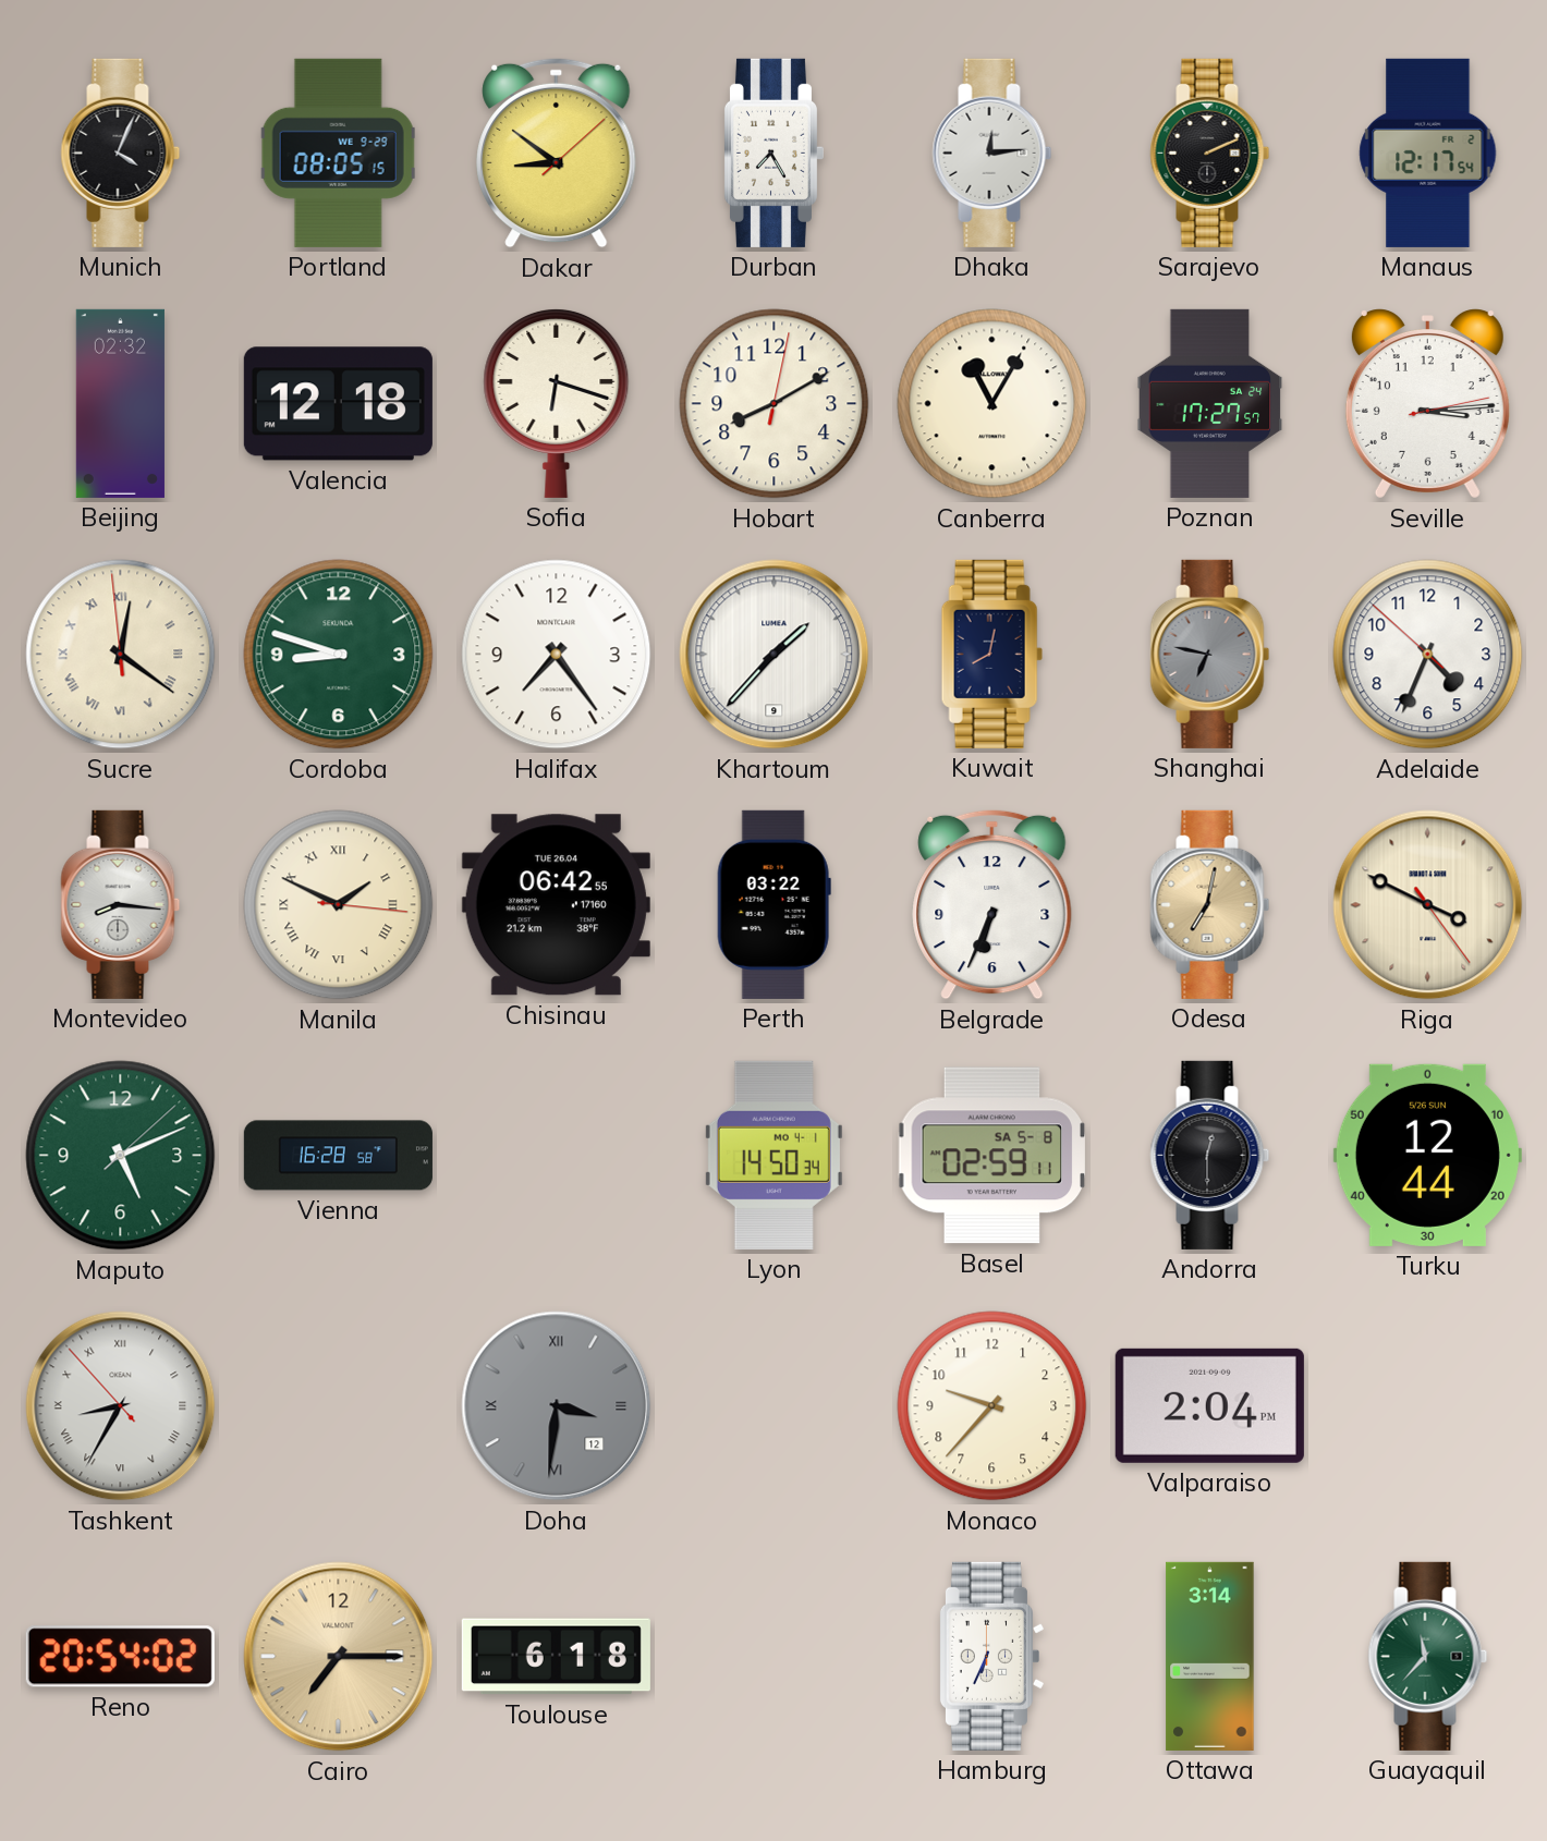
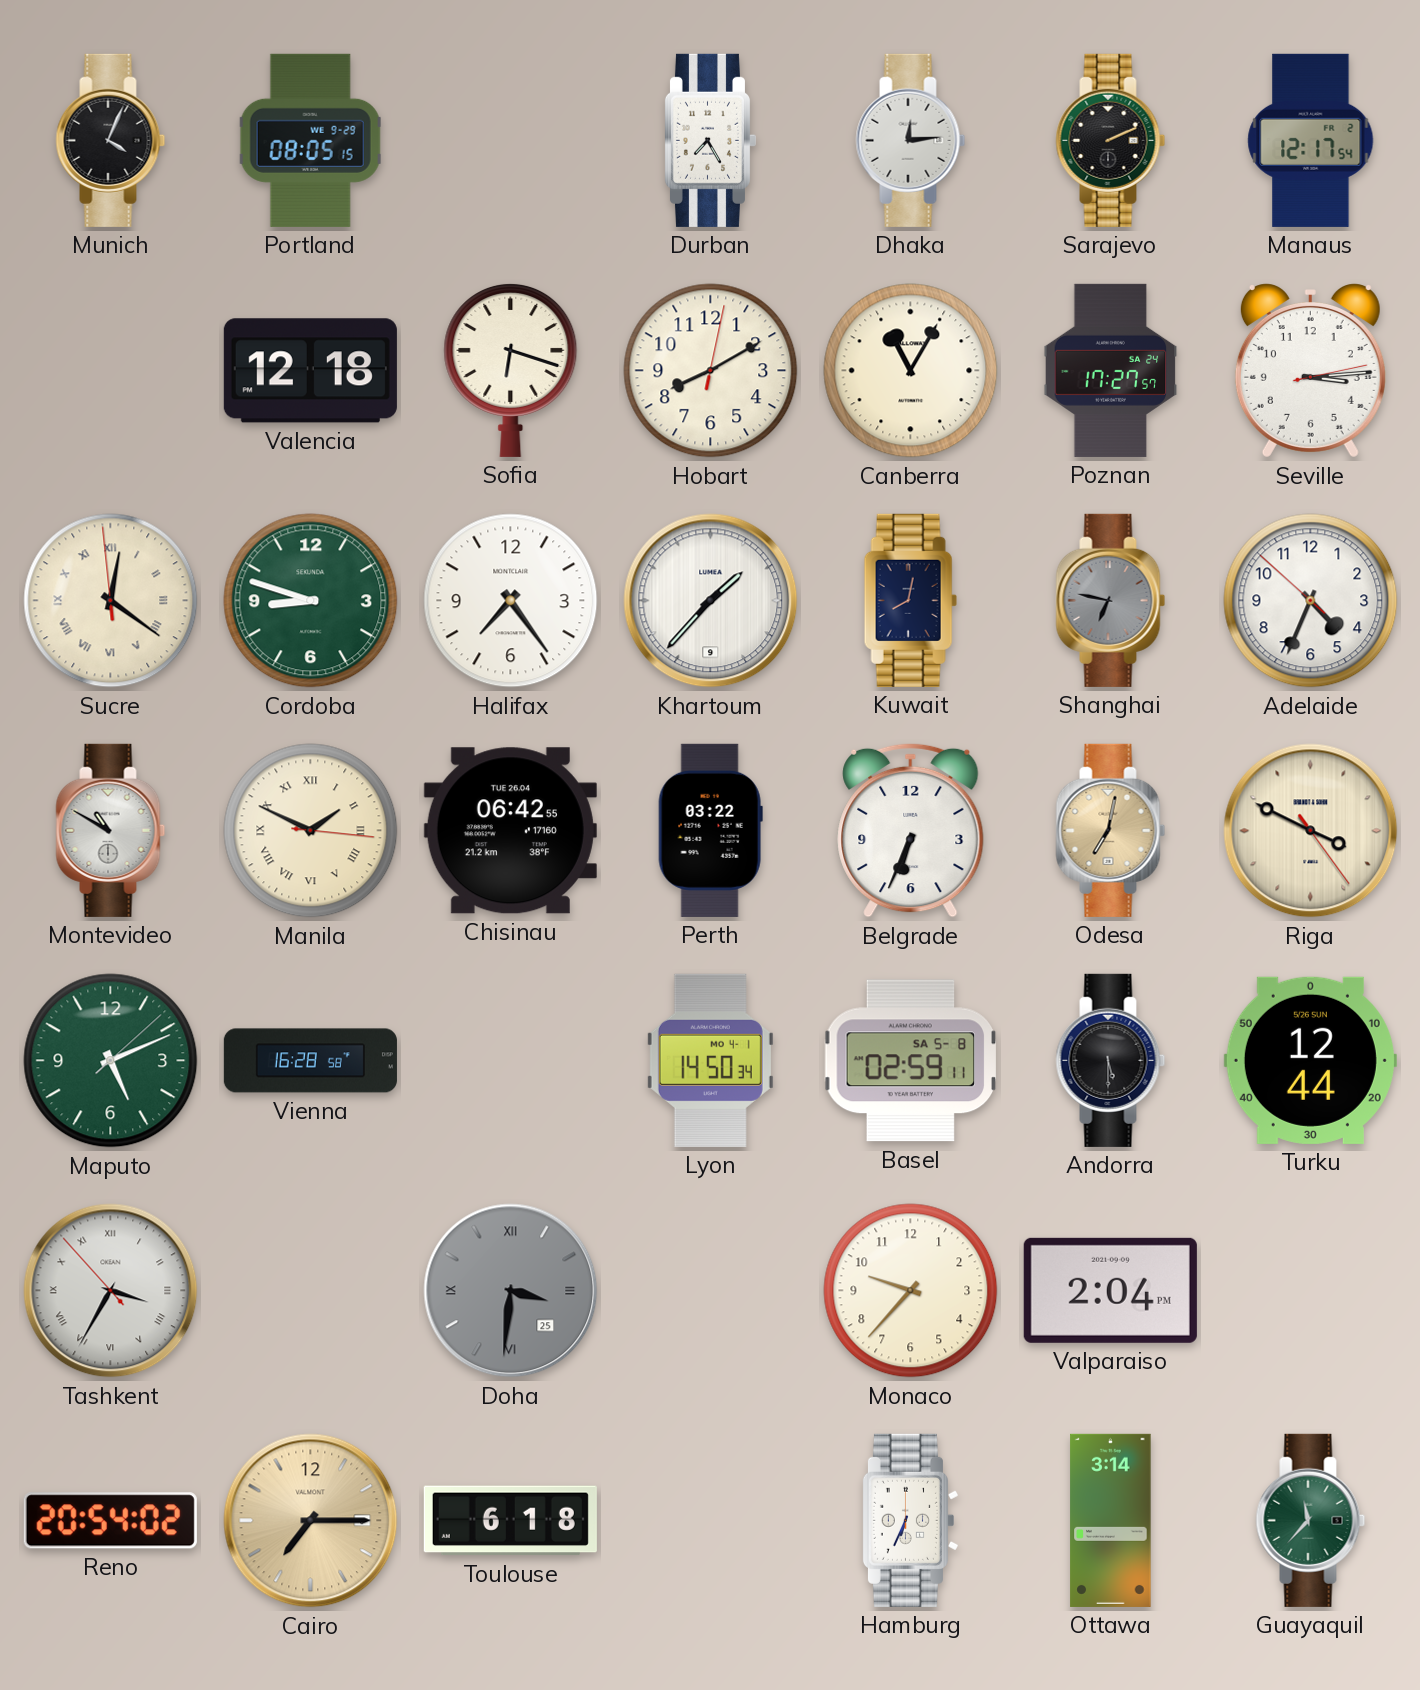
Dakar: 8:51 -> none (557, 153)
Beijing: 02:32 -> none (120, 403)
Montevideo: 8:16 -> 10:50 (111, 830)
Andorra: 12:30 -> 5:30 (1111, 1060)
Tashkent: 8:34 -> 3:34 (111, 1291)
Doha date: 12 -> 25 (511, 1291)
